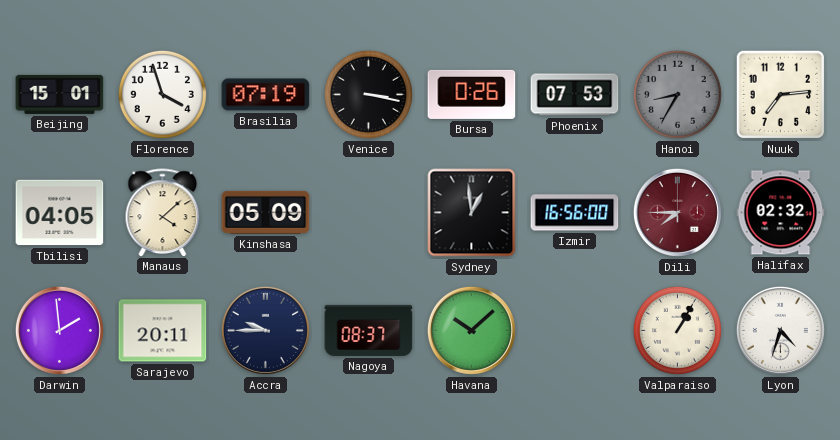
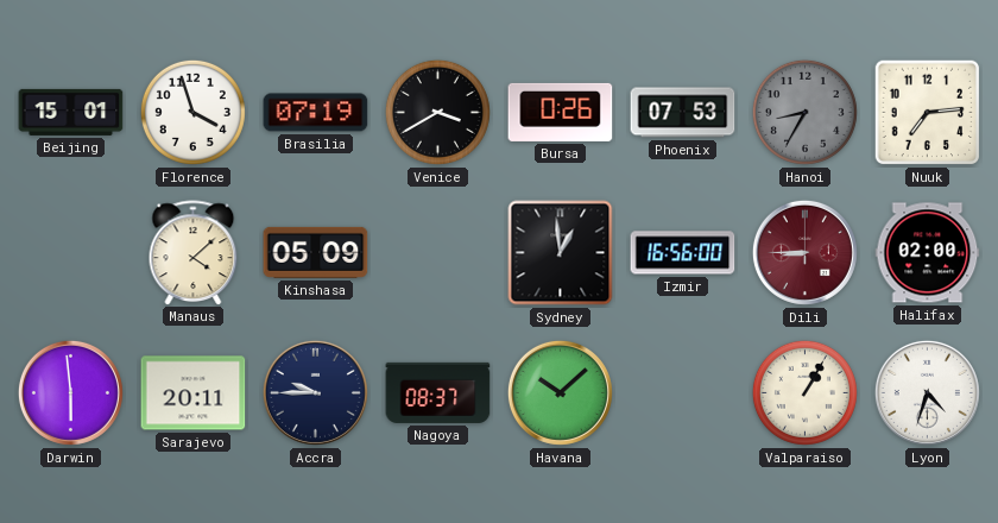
Venice: 3:17 -> 3:40 (437, 112)
Tbilisi: 04:05 -> none (60, 213)
Dili: 7:45 -> 8:45 (804, 252)
Halifax: 02:32 -> 02:00 (928, 253)
Darwin: 1:59 -> 5:59 (70, 392)
